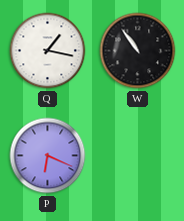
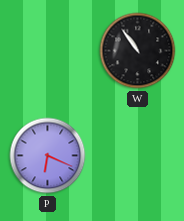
Q: 1:17 -> none (48, 51)
